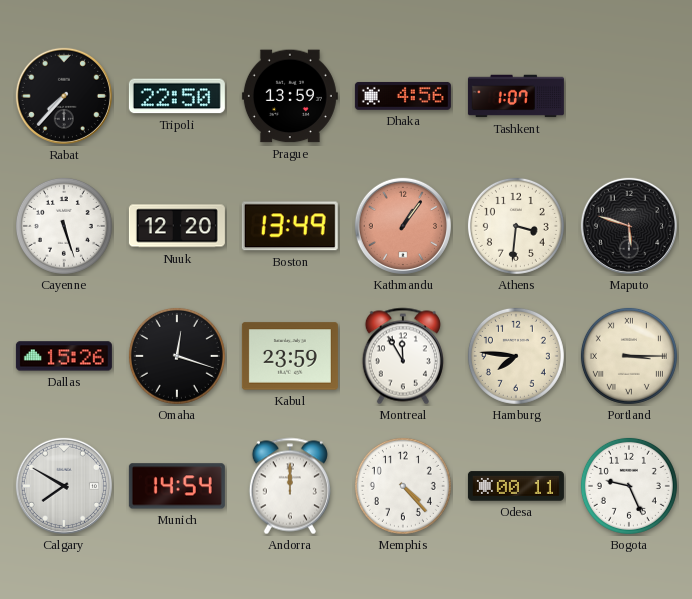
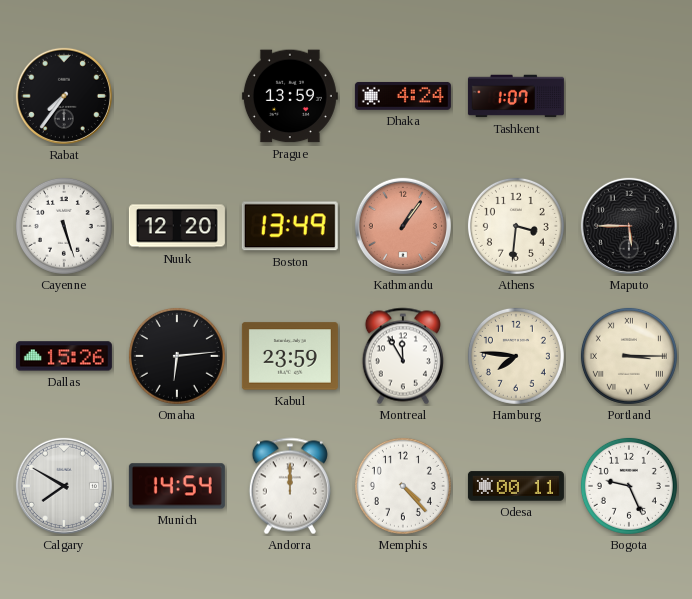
Rabat: 7:37 -> 7:36 (64, 96)
Tripoli: 22:50 -> none (177, 96)
Dhaka: 4:56 -> 4:24 (403, 96)
Maputo: 5:48 -> 5:45 (629, 226)
Omaha: 12:18 -> 6:14 (177, 356)
